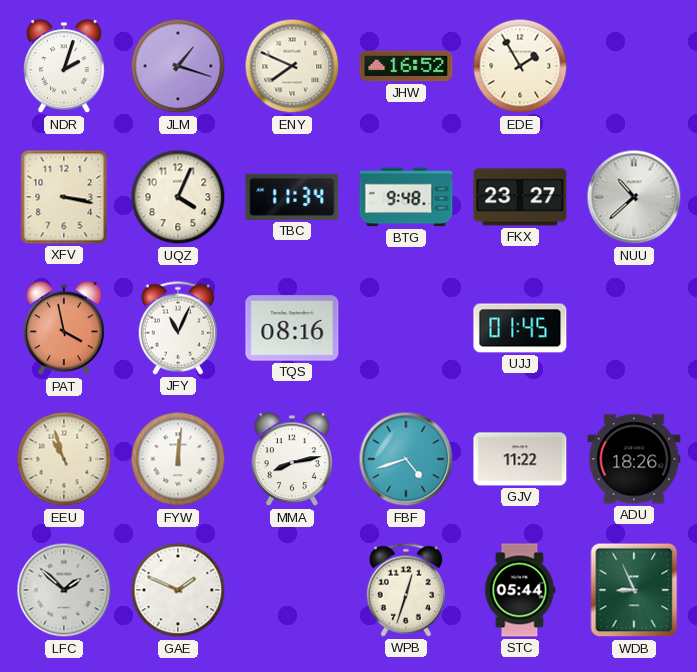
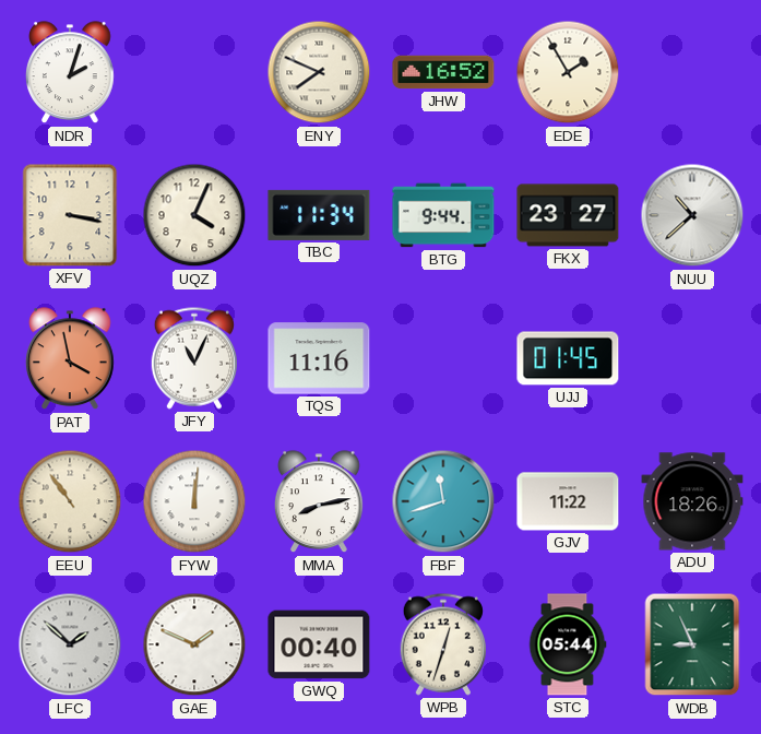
JLM: 1:18 -> none (178, 66)
BTG: 9:48 -> 9:44 (443, 215)
TQS: 08:16 -> 11:16 (319, 358)
EEU: 10:57 -> 10:54 (70, 501)
FBF: 4:42 -> 11:42 (443, 501)
GWQ: none -> 00:40 (319, 644)
